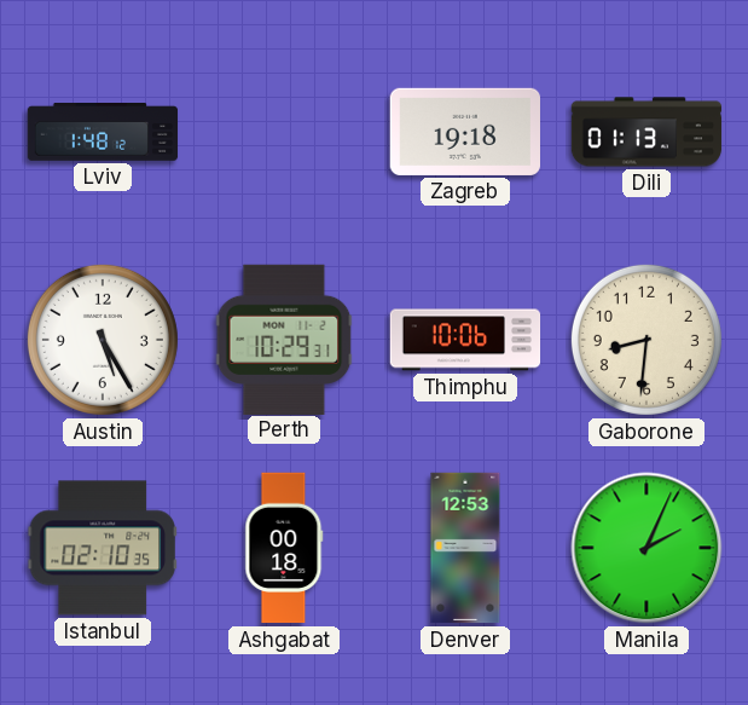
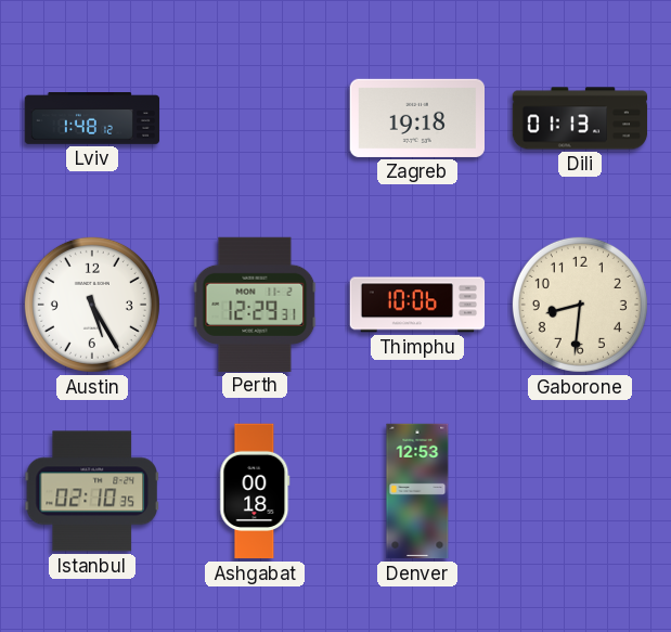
Perth: 10:29 -> 12:29 (255, 304)
Manila: 2:04 -> none (646, 548)
